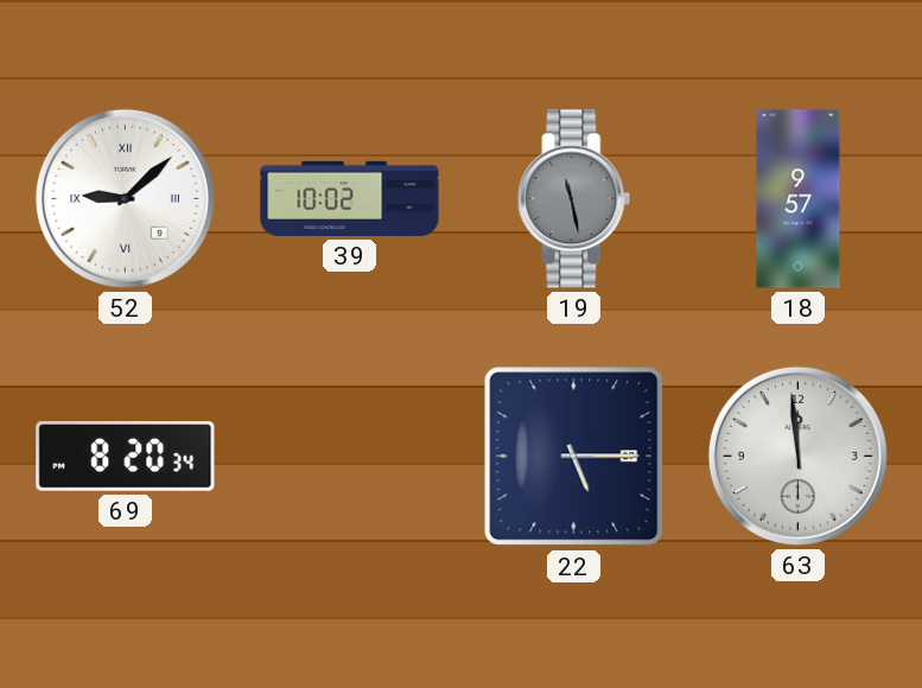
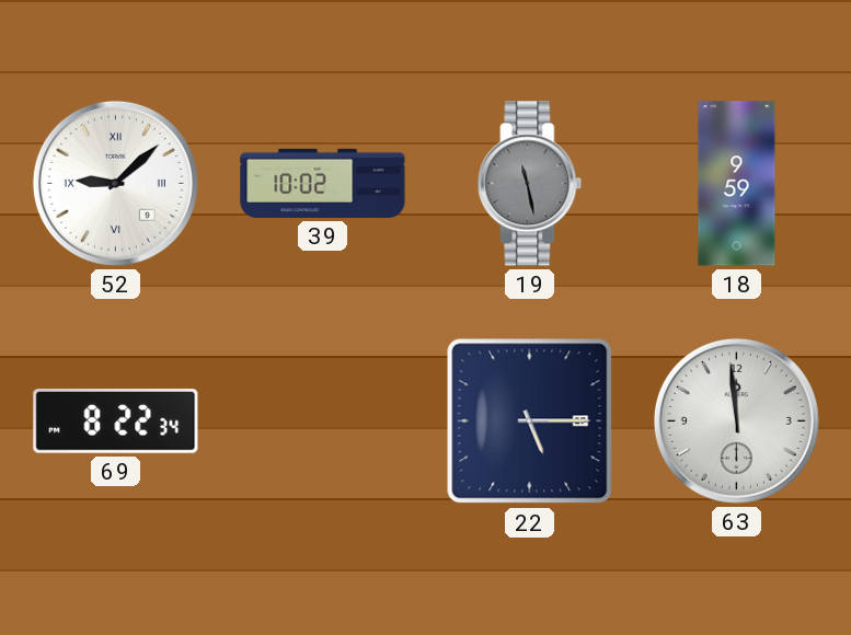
18: 9:57 -> 9:59 (737, 184)
69: 8:20 -> 8:22 (116, 422)
